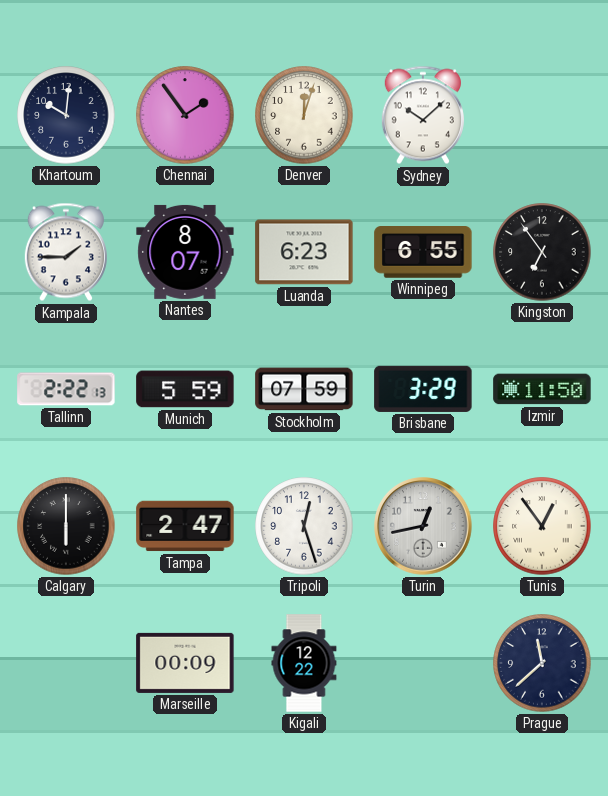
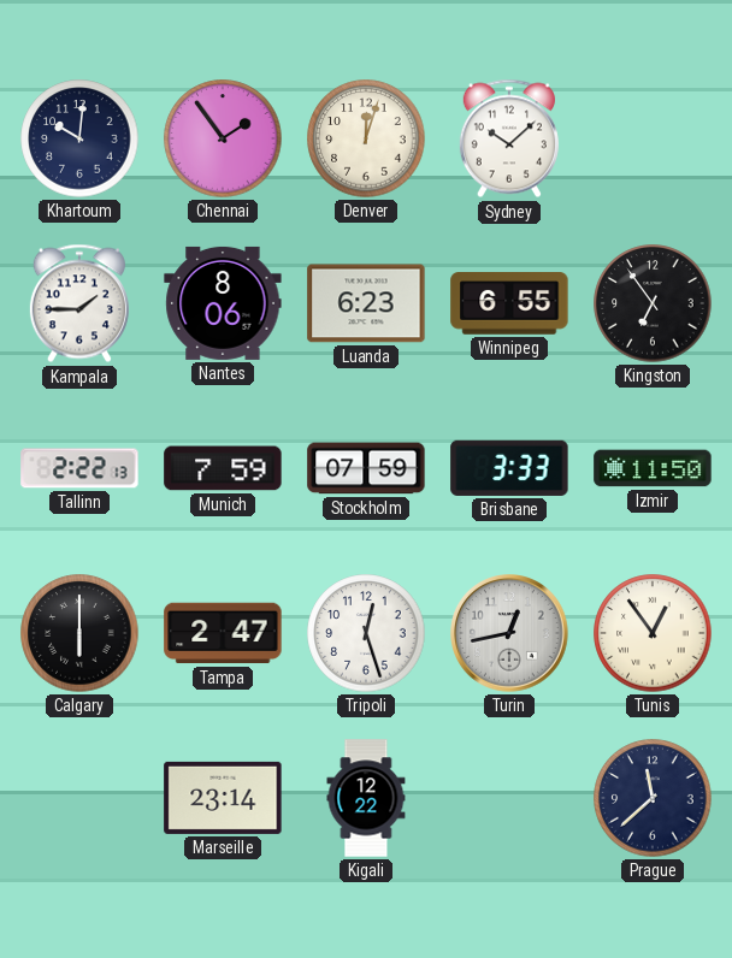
Nantes: 8:07 -> 8:06 (223, 303)
Munich: 5:59 -> 7:59 (223, 468)
Brisbane: 3:29 -> 3:33 (509, 468)
Marseille: 00:09 -> 23:14 (223, 798)
